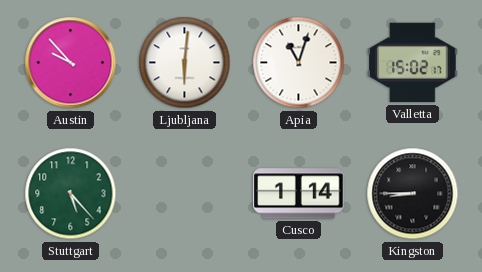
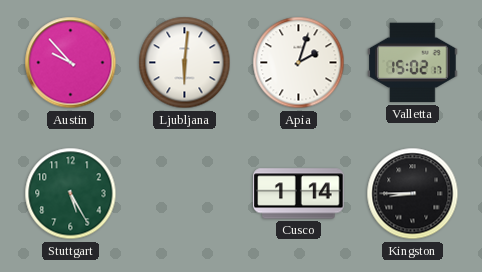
Apia: 11:03 -> 2:03 (299, 63)
Stuttgart: 5:23 -> 5:25 (71, 194)
